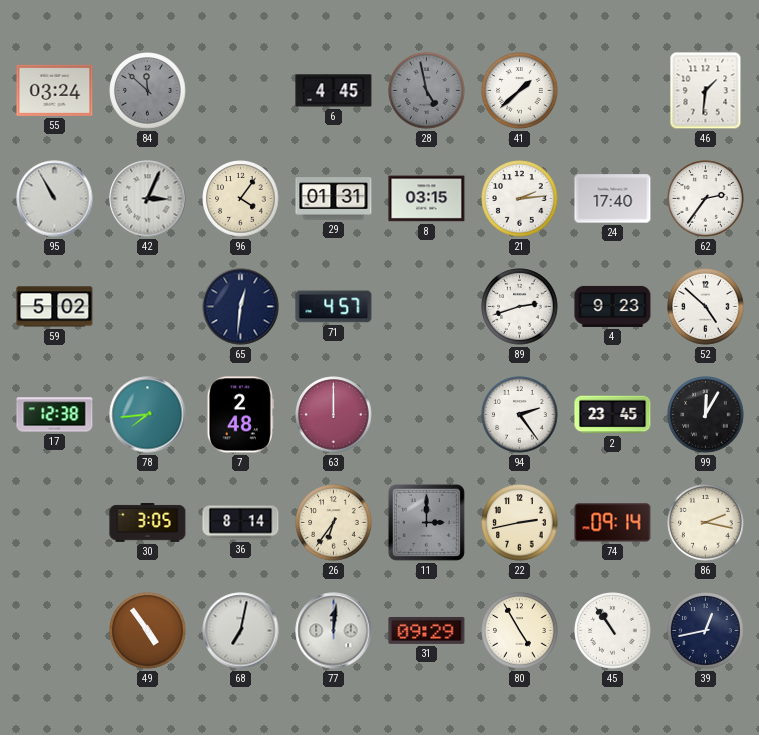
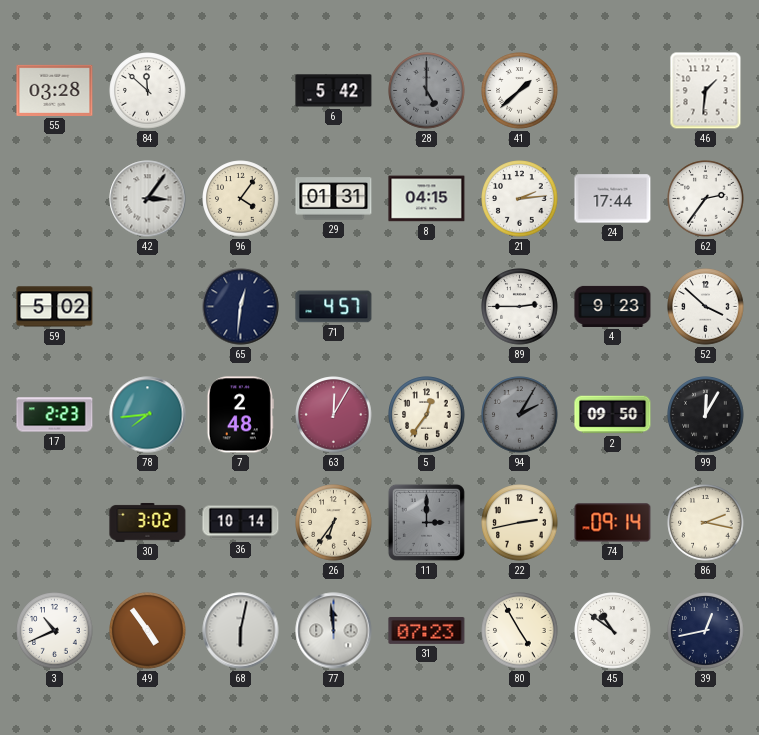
55: 03:24 -> 03:28 (55, 90)
84 dial: grey -> white (148, 91)
6: 4:45 -> 5:42 (334, 91)
28: 4:58 -> 5:00 (427, 91)
95: 10:55 -> none (55, 199)
42: 3:04 -> 3:06 (148, 199)
8: 03:15 -> 04:15 (427, 199)
24: 17:40 -> 17:44 (613, 199)
89: 2:42 -> 2:45 (520, 307)
52: 4:52 -> 3:52 (706, 307)
17: 12:38 -> 2:23 (55, 415)
63: 12:00 -> 12:05 (334, 415)
5: none -> 12:36 (427, 415)
94: 2:24 -> 2:05 (520, 415)
94 dial: white -> grey (520, 415)
2: 23:45 -> 09:50 (613, 415)
30: 3:05 -> 3:02 (148, 522)
36: 8:14 -> 10:14 (241, 523)
3: none -> 10:41 (55, 631)
68: 7:02 -> 6:02 (241, 631)
77: 12:01 -> 11:59 (334, 631)
31: 09:29 -> 07:23 (427, 630)
45: 10:54 -> 10:51 (613, 631)
